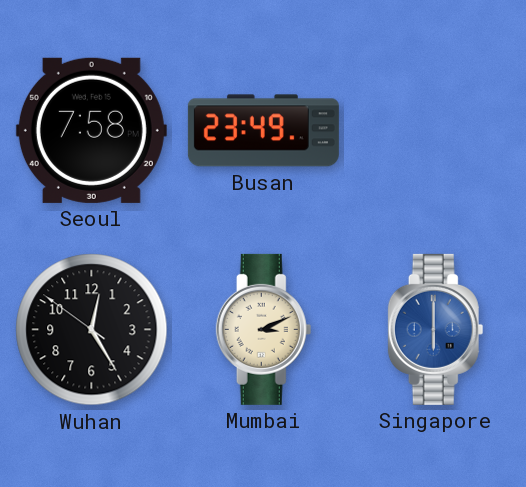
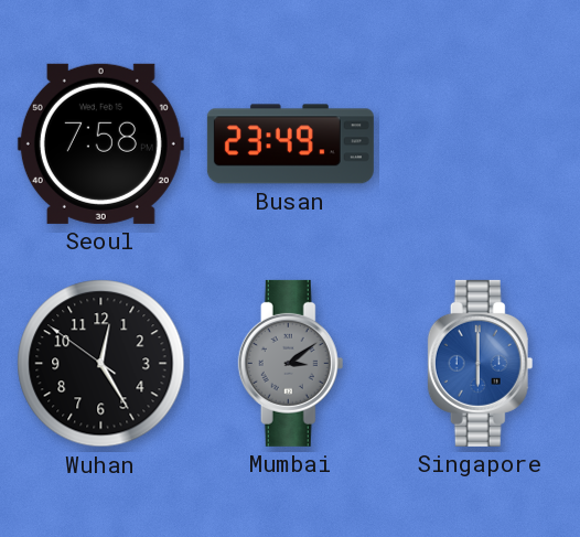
Mumbai: 3:11 -> 3:09 (291, 363)
Mumbai dial: cream -> grey (291, 363)
